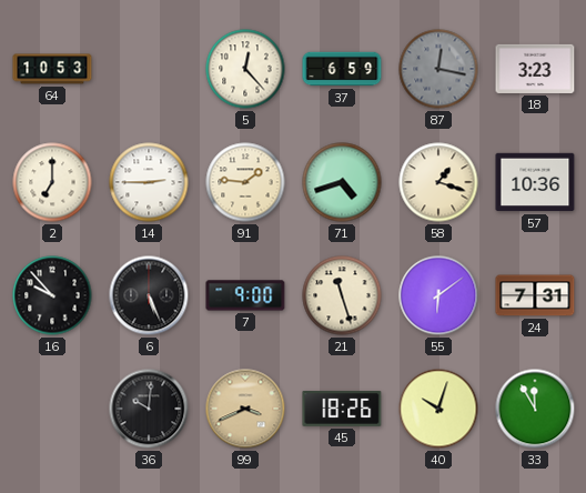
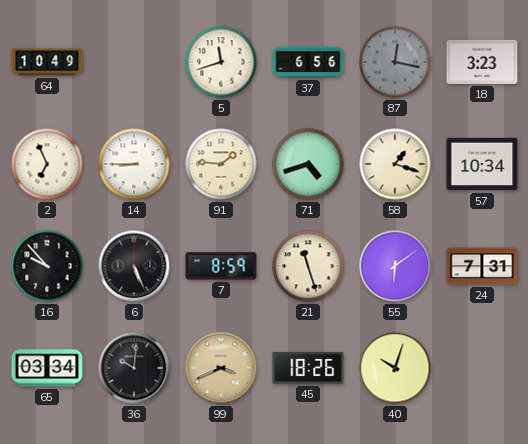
64: 10:53 -> 10:49 (47, 62)
5: 12:23 -> 11:42 (221, 62)
37: 6:59 -> 6:56 (308, 62)
2: 7:00 -> 6:56 (47, 164)
14: 2:45 -> 8:45 (134, 164)
57: 10:36 -> 10:34 (482, 164)
7: 9:00 -> 8:59 (221, 266)
65: none -> 03:34 (47, 368)
33: 11:55 -> none (535, 409)
